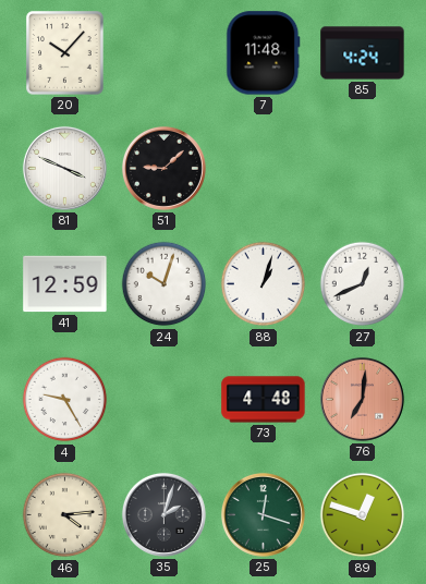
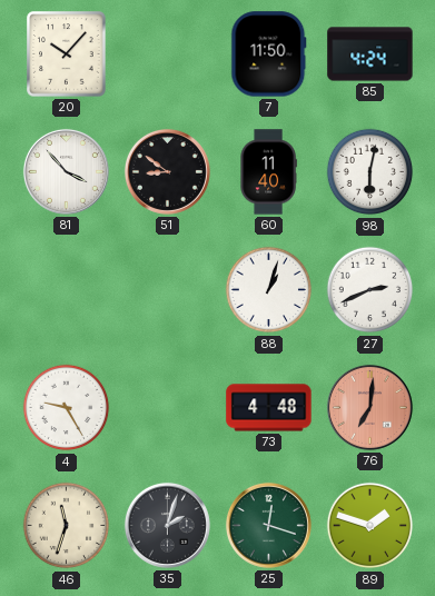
7: 11:48 -> 11:50 (269, 54)
81: 3:49 -> 3:53 (66, 171)
51: 9:08 -> 8:51 (167, 171)
60: none -> 11:40 (268, 172)
98: none -> 6:02 (370, 172)
41: 12:59 -> none (65, 284)
24: 10:03 -> none (165, 284)
27: 12:41 -> 2:41 (370, 290)
46: 4:14 -> 11:33 (67, 526)
89: 12:48 -> 1:48 (370, 526)
